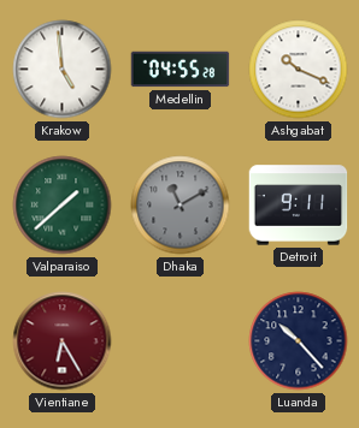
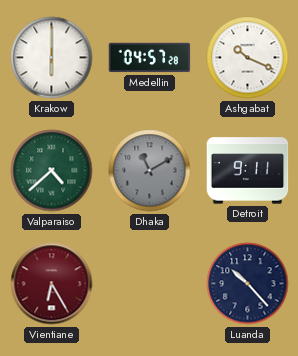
Krakow: 4:59 -> 6:00 (52, 58)
Medellin: 04:55 -> 04:57 (150, 58)
Valparaiso: 1:38 -> 4:38 (52, 171)
